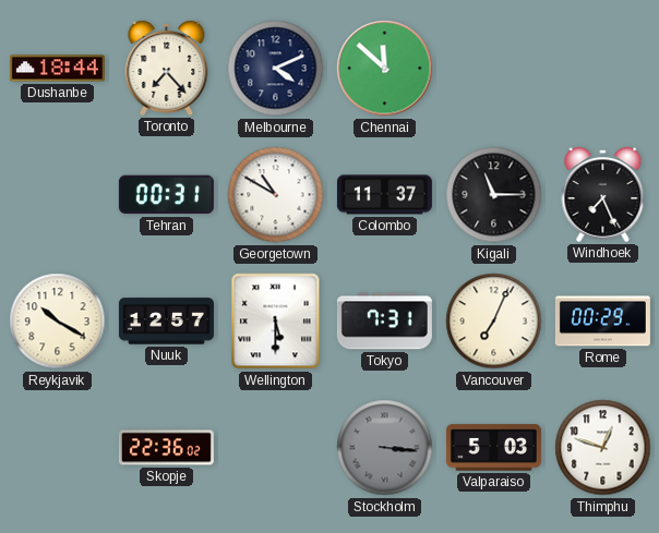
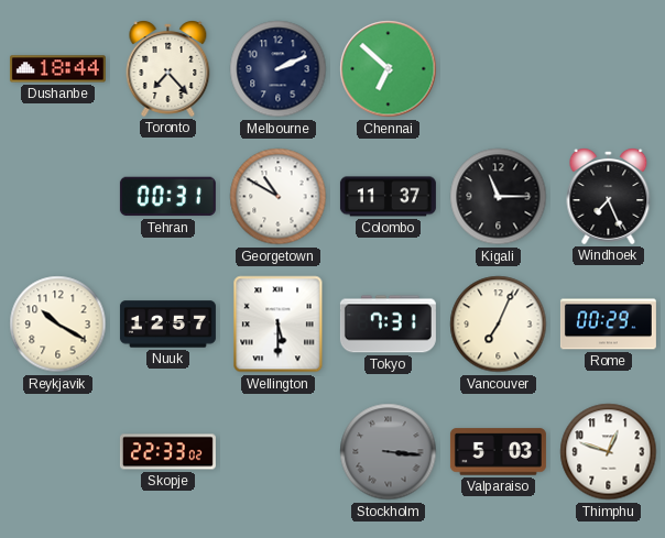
Melbourne: 4:11 -> 2:11 (279, 69)
Chennai: 11:52 -> 6:52 (389, 69)
Skopje: 22:36 -> 22:33 (167, 452)
